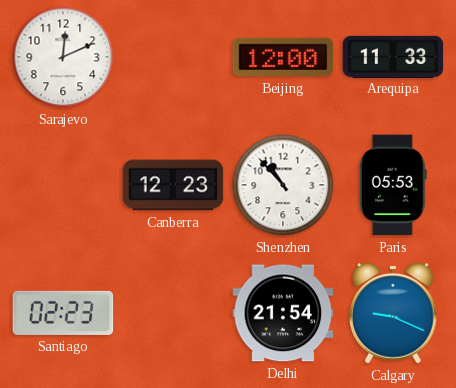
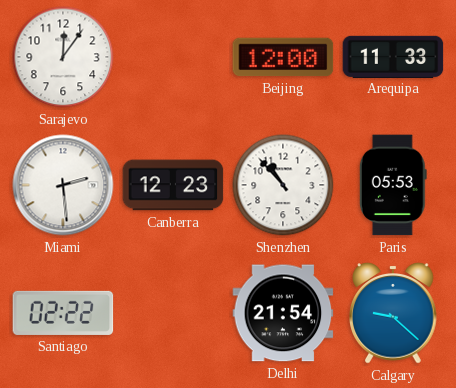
Sarajevo: 12:11 -> 12:06 (63, 57)
Miami: none -> 2:29 (63, 185)
Santiago: 02:23 -> 02:22 (63, 313)
Calgary: 9:19 -> 9:22 (393, 313)
